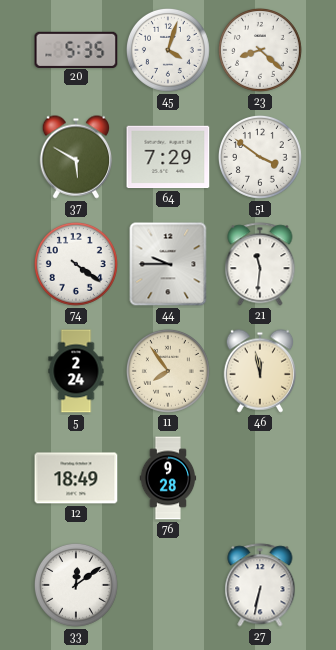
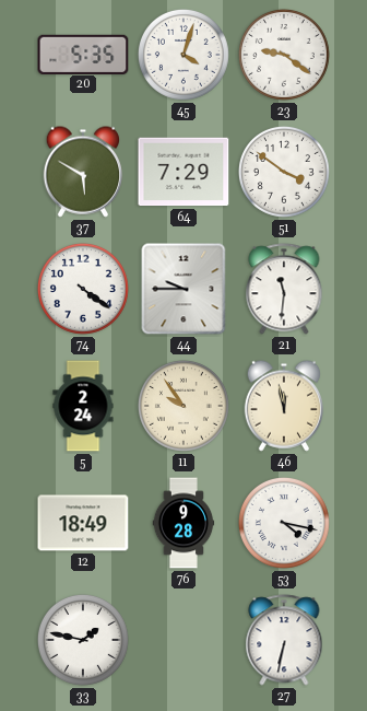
23: 8:22 -> 9:21 (284, 55)
11: 7:54 -> 9:54 (183, 406)
53: none -> 4:17 (284, 523)
33: 12:09 -> 1:47 (83, 640)
